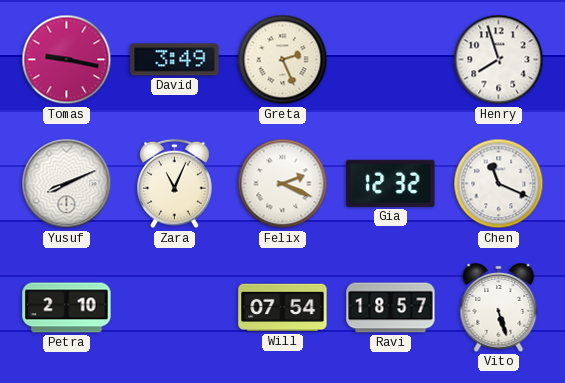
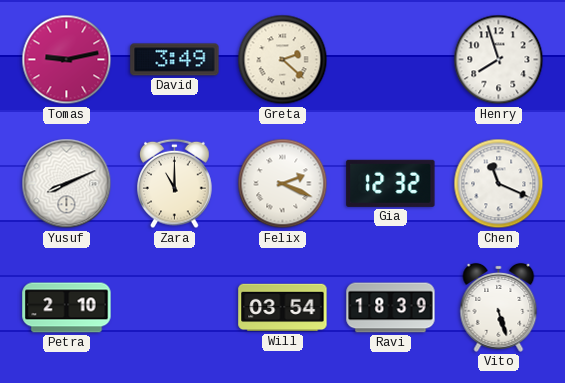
Tomas: 9:17 -> 9:13 (67, 60)
Greta: 2:26 -> 2:22 (283, 60)
Zara: 11:04 -> 11:00 (175, 184)
Will: 07:54 -> 03:54 (283, 308)
Ravi: 18:57 -> 18:39 (391, 308)
